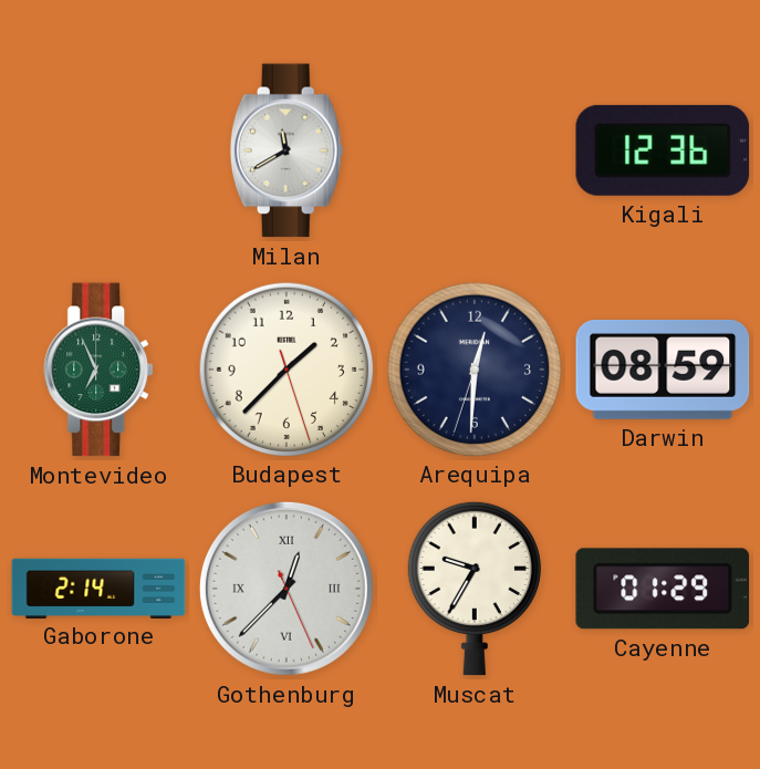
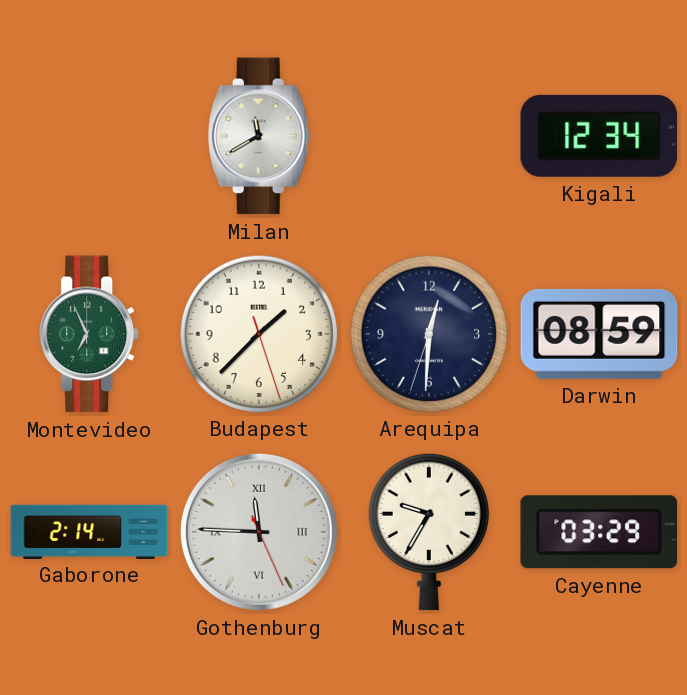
Kigali: 12:36 -> 12:34 (599, 136)
Gothenburg: 12:37 -> 11:45 (259, 532)
Cayenne: 01:29 -> 03:29 (599, 532)
